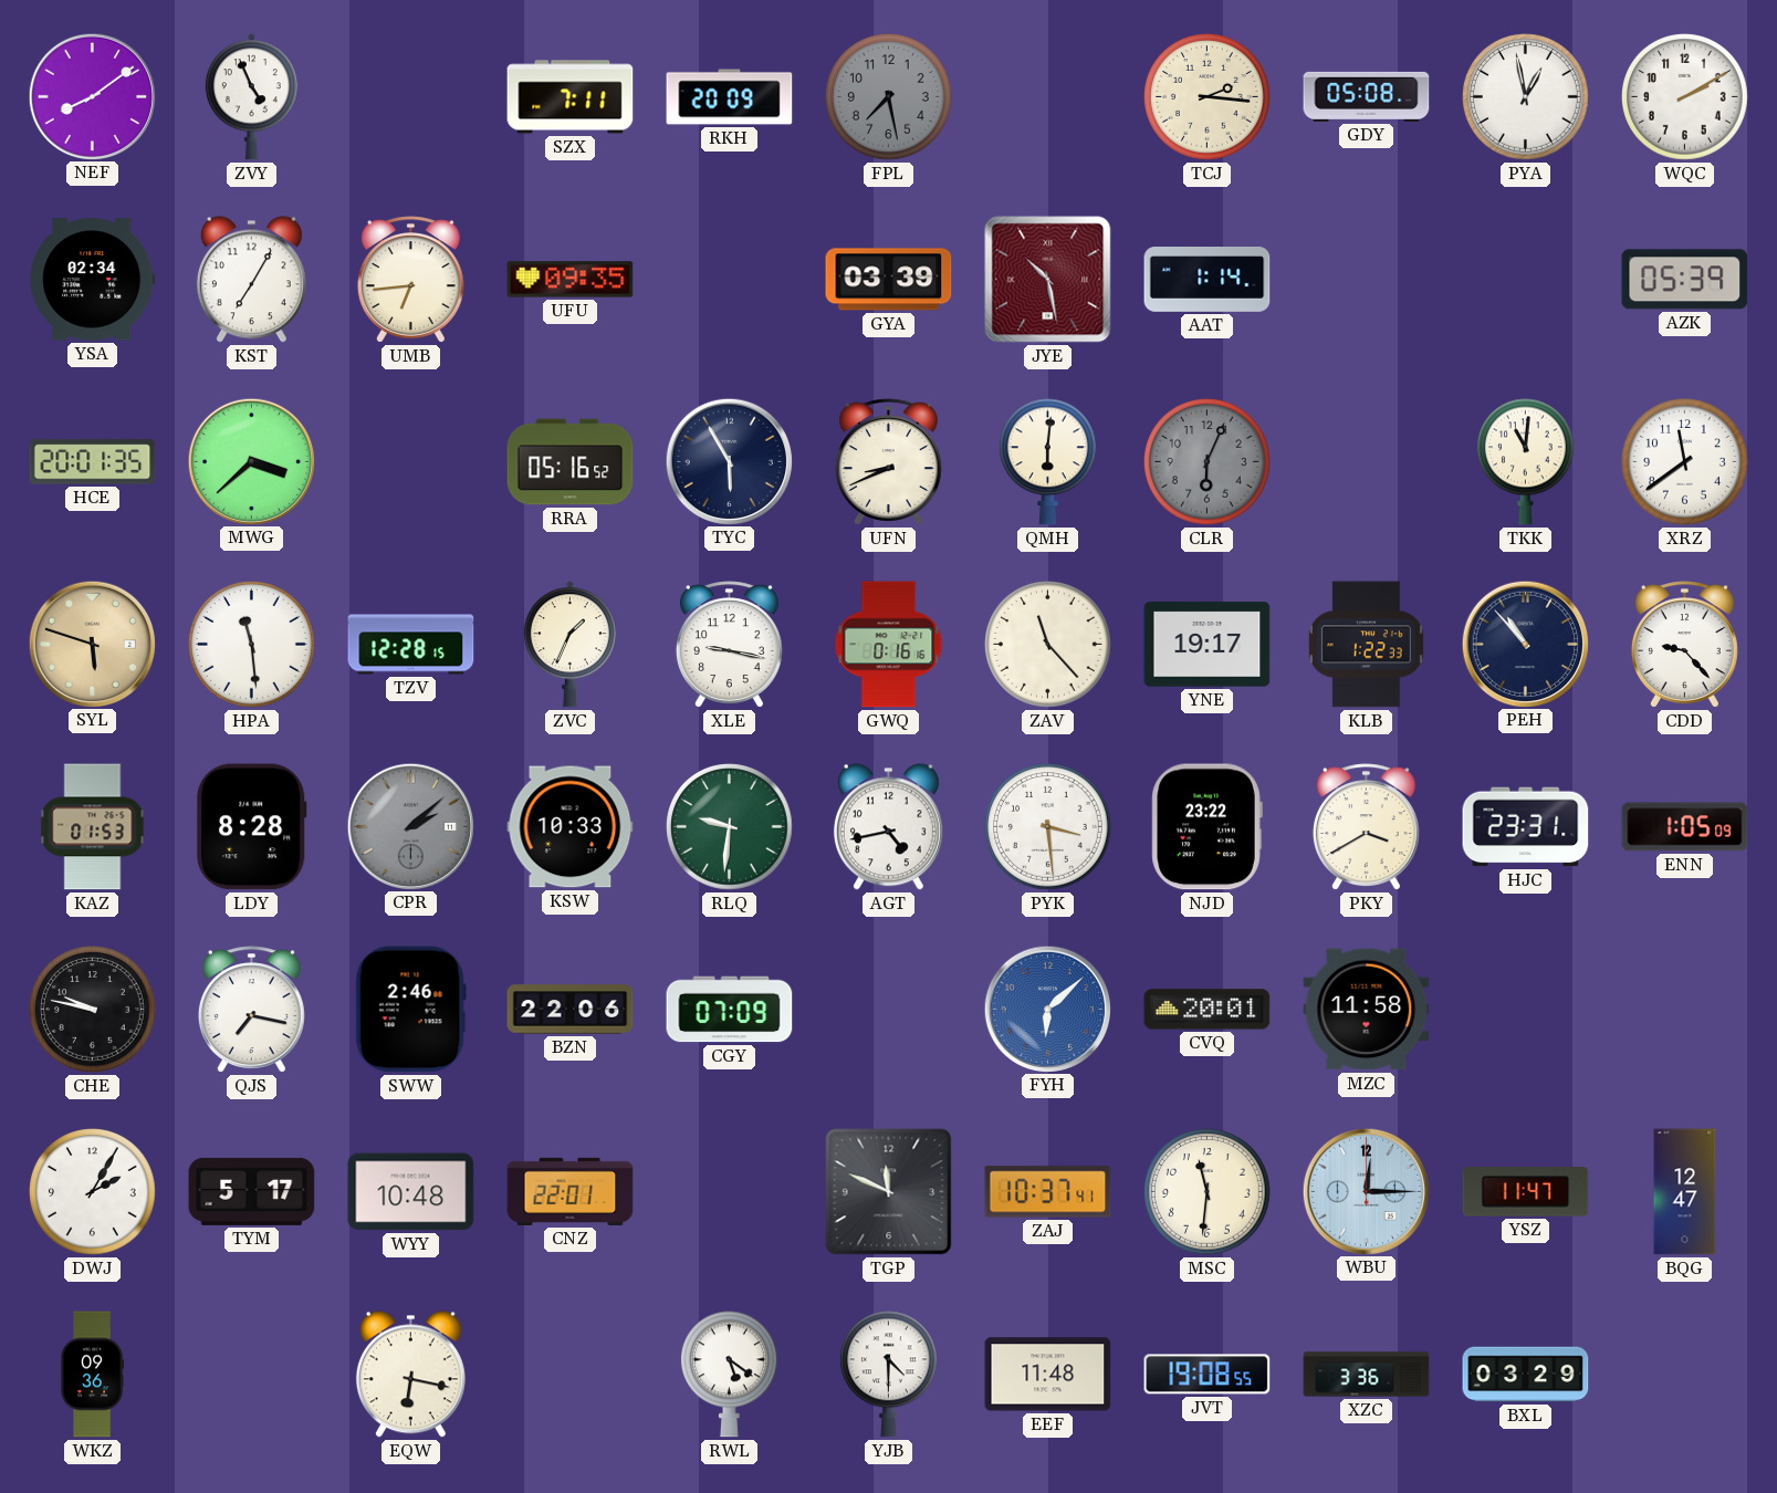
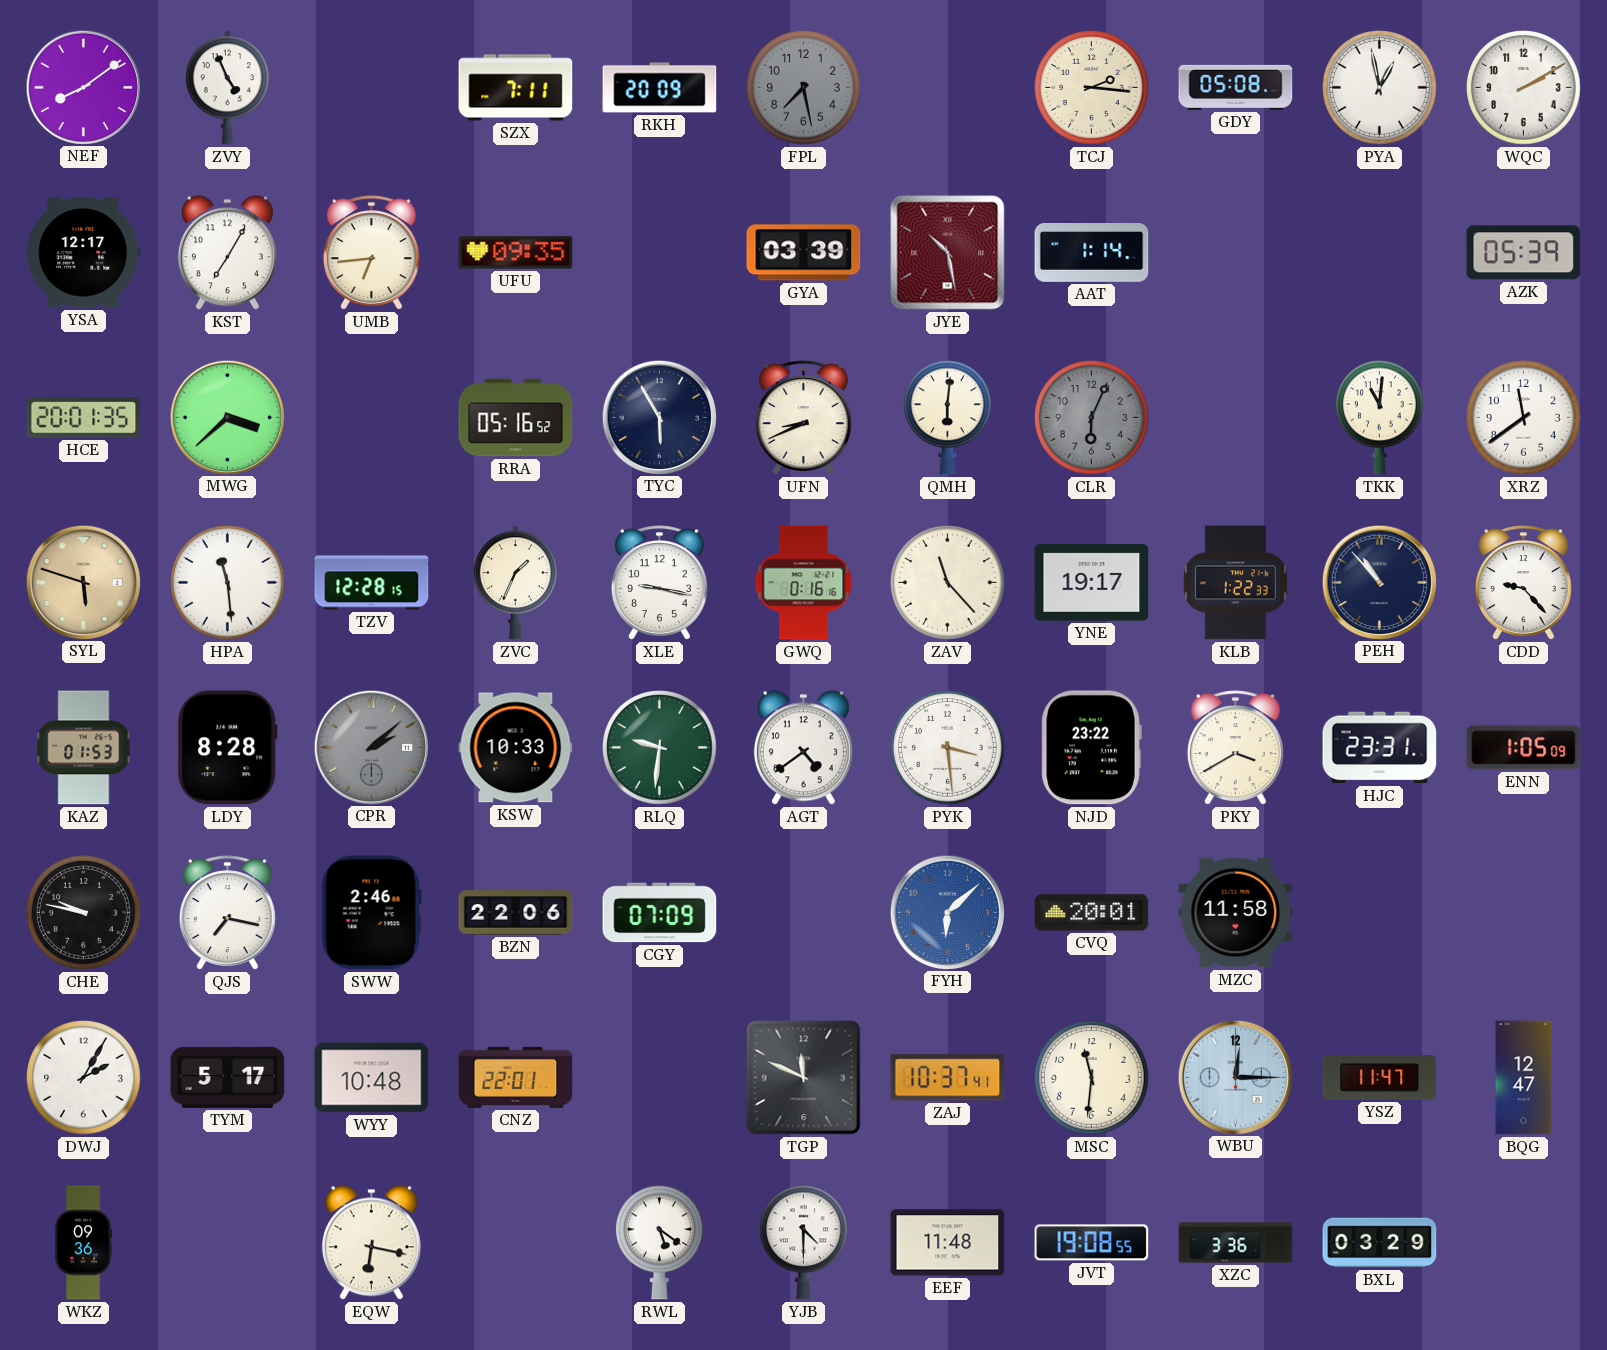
YSA: 02:34 -> 12:17 (84, 253)
AGT: 4:43 -> 4:39 (803, 748)
